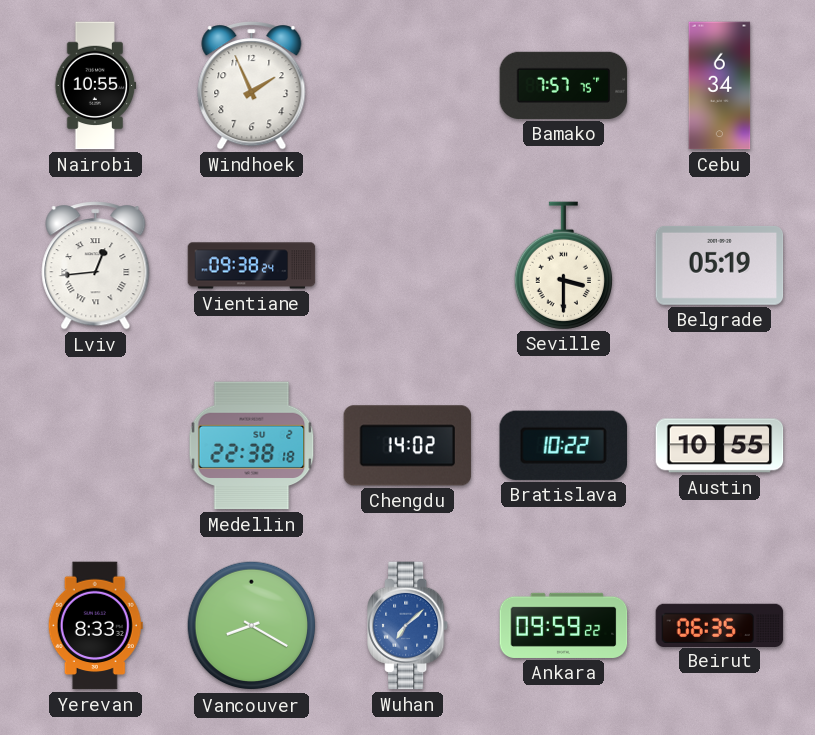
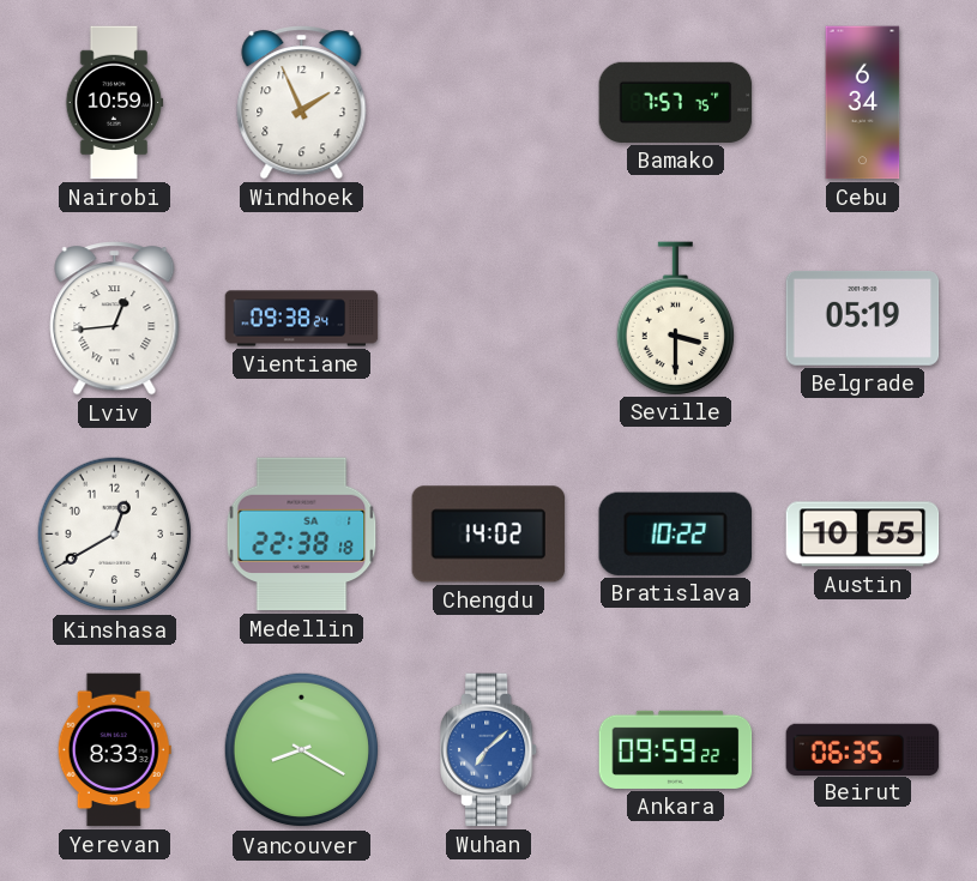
Nairobi: 10:55 -> 10:59 (115, 103)
Kinshasa: none -> 12:40 (115, 535)
Medellin date: SU 2 -> SA 1 (302, 535)
